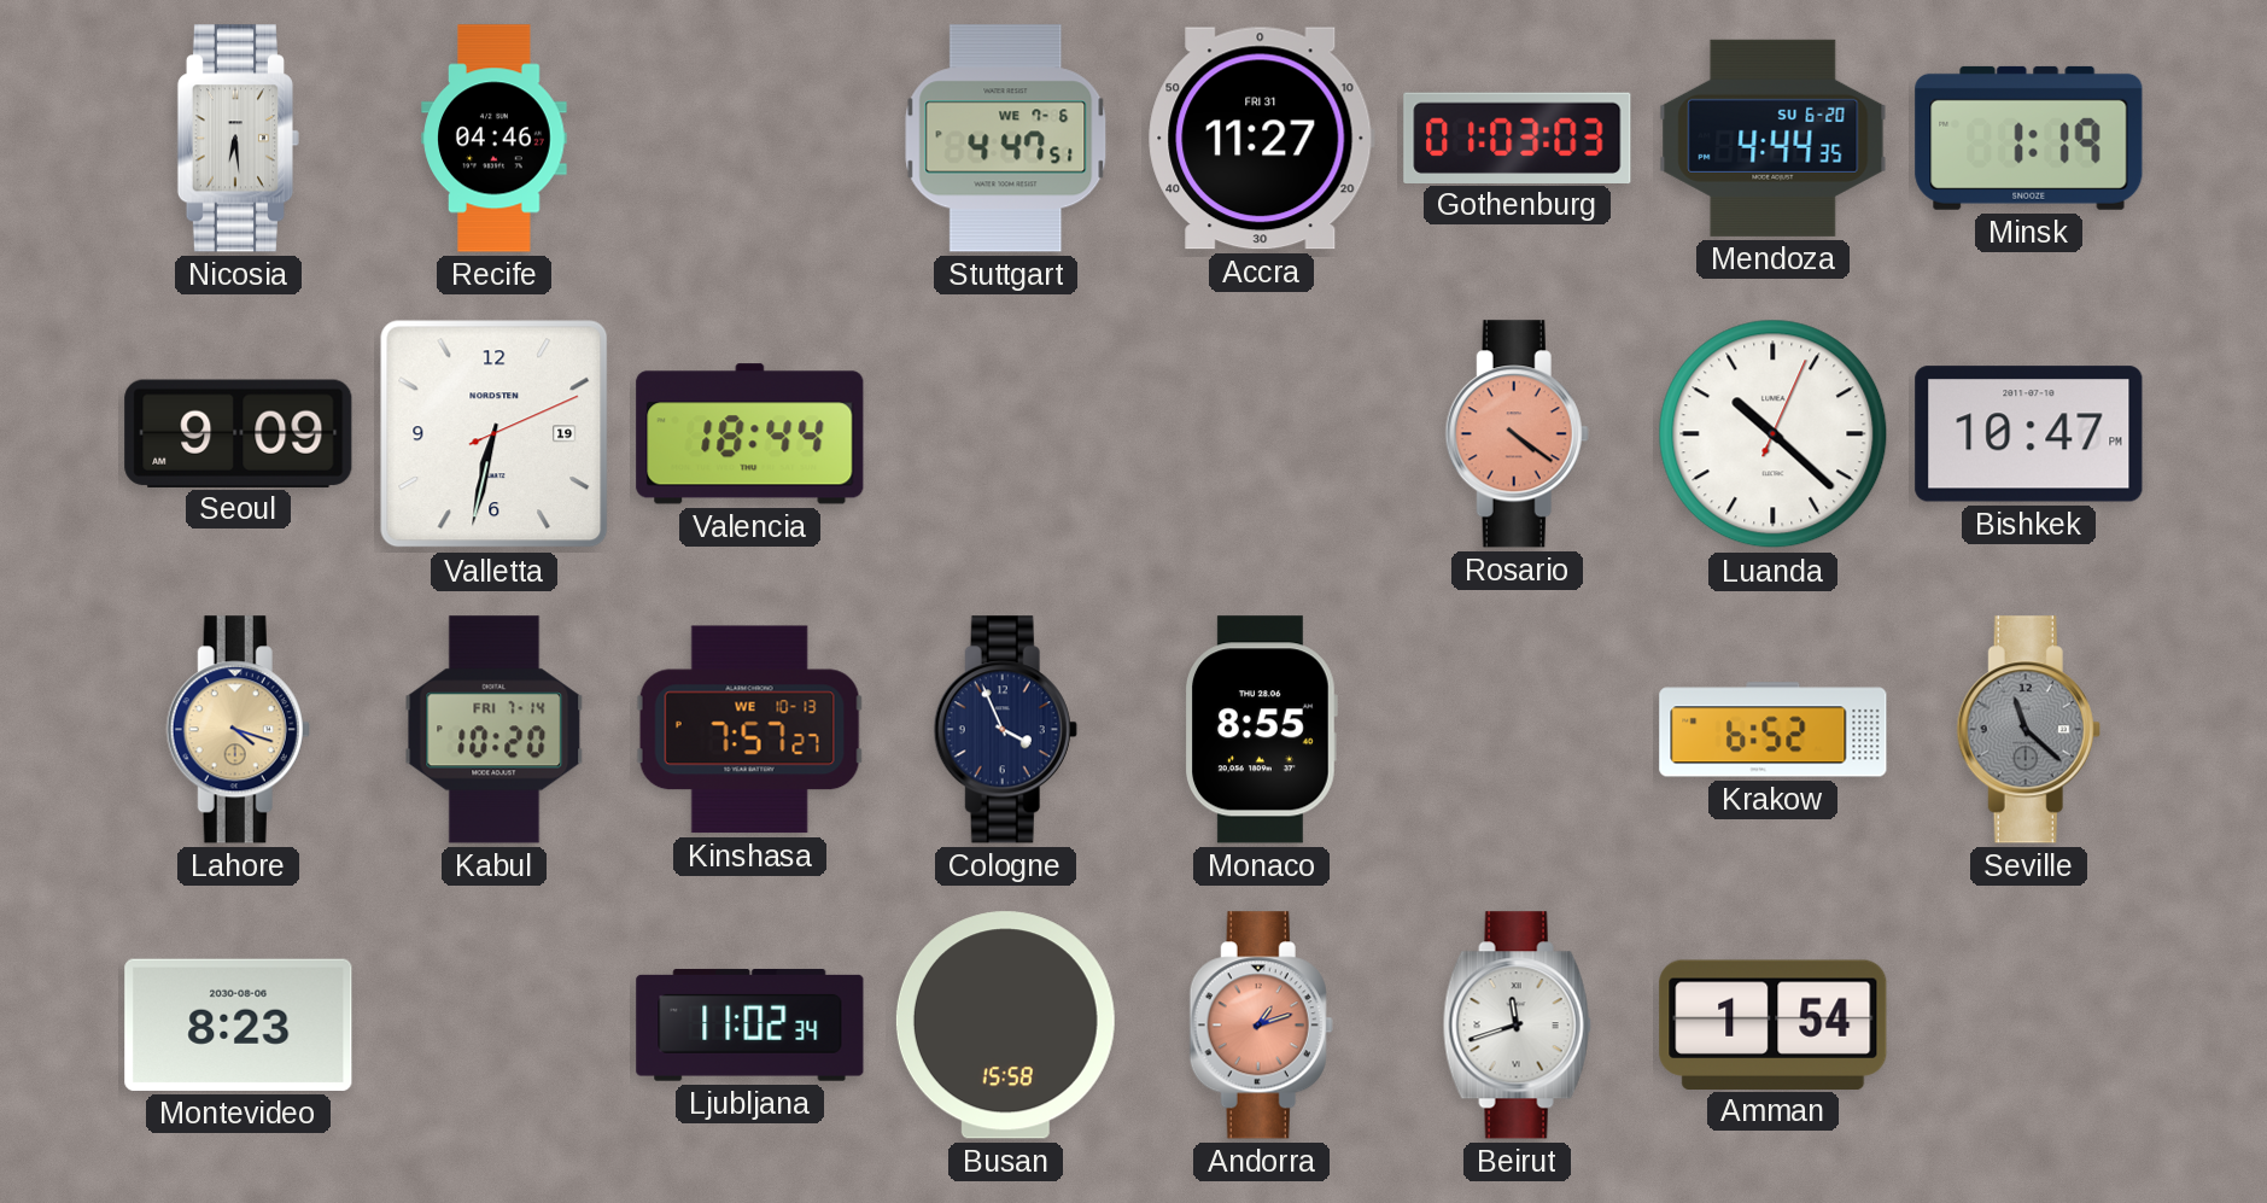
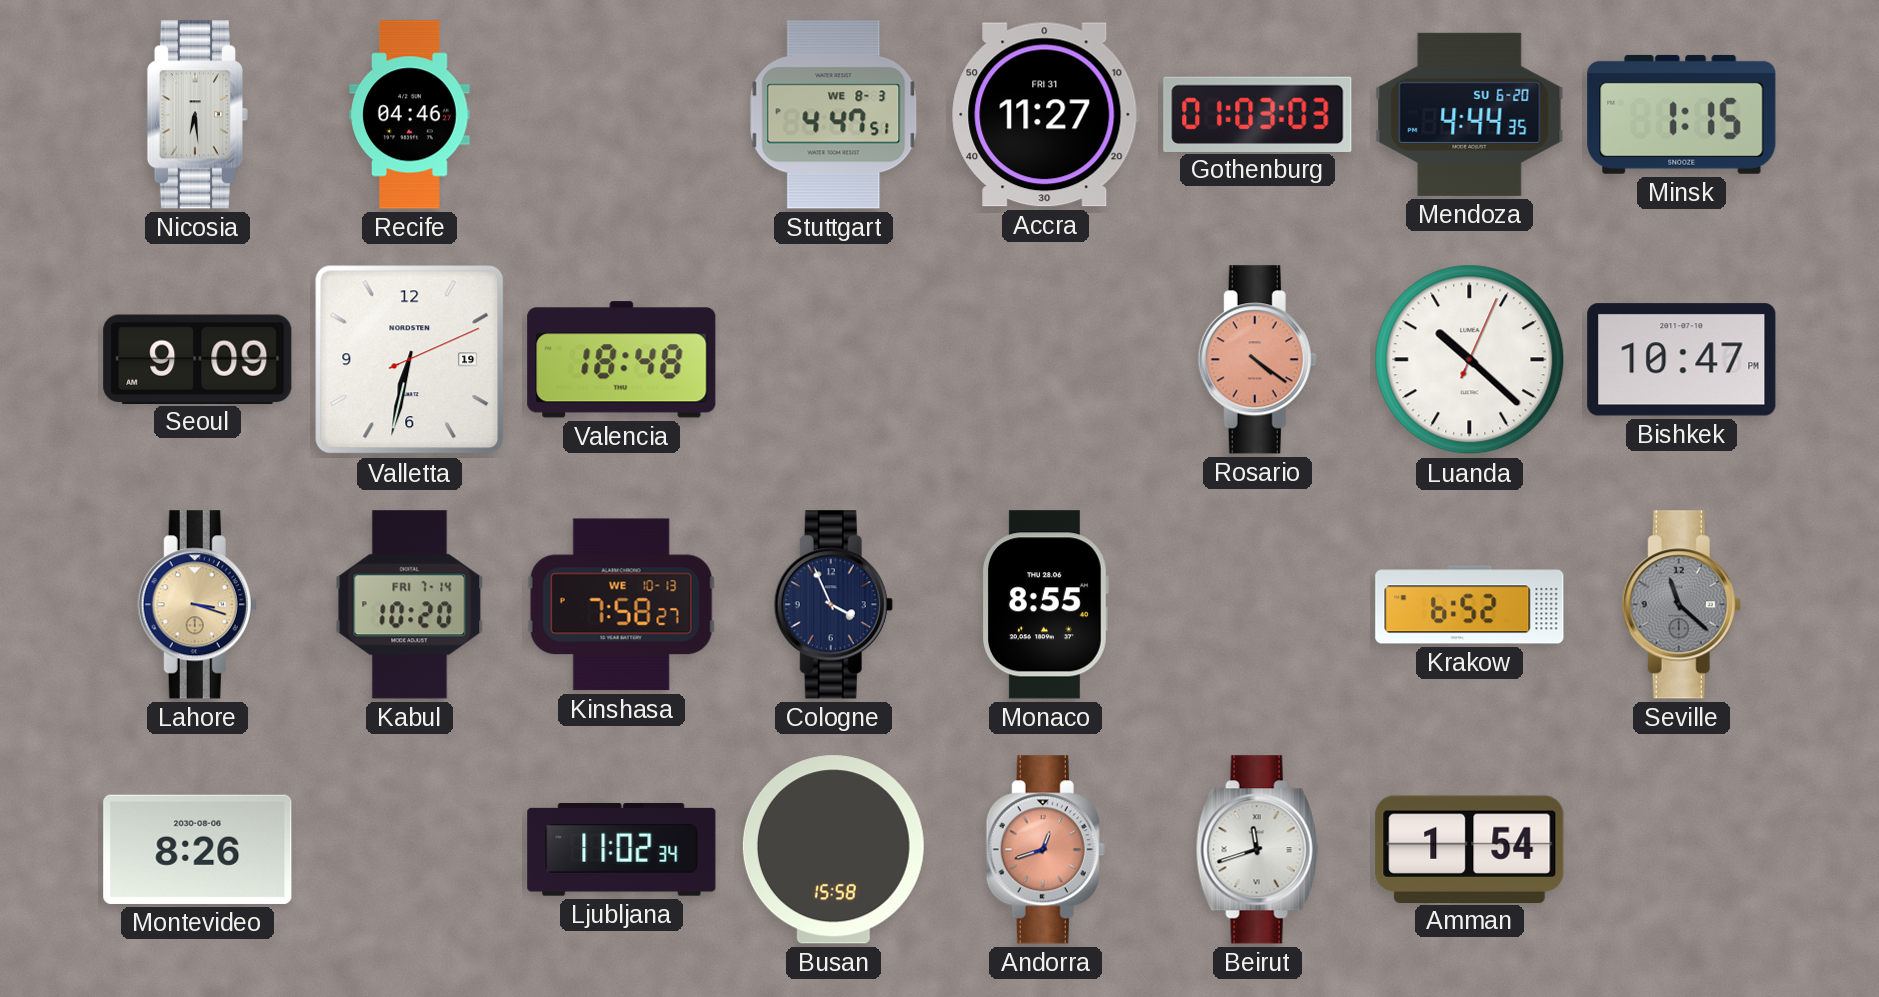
Stuttgart date: WE 7-6 -> WE 8-3 (834, 115)
Minsk: 1:19 -> 1:15 (1682, 114)
Valencia: 18:44 -> 18:48 (622, 360)
Lahore: 4:18 -> 3:18 (197, 605)
Kinshasa: 7:57 -> 7:58 (621, 605)
Montevideo: 8:23 -> 8:26 (198, 849)
Andorra: 1:12 -> 12:42 (1045, 850)
